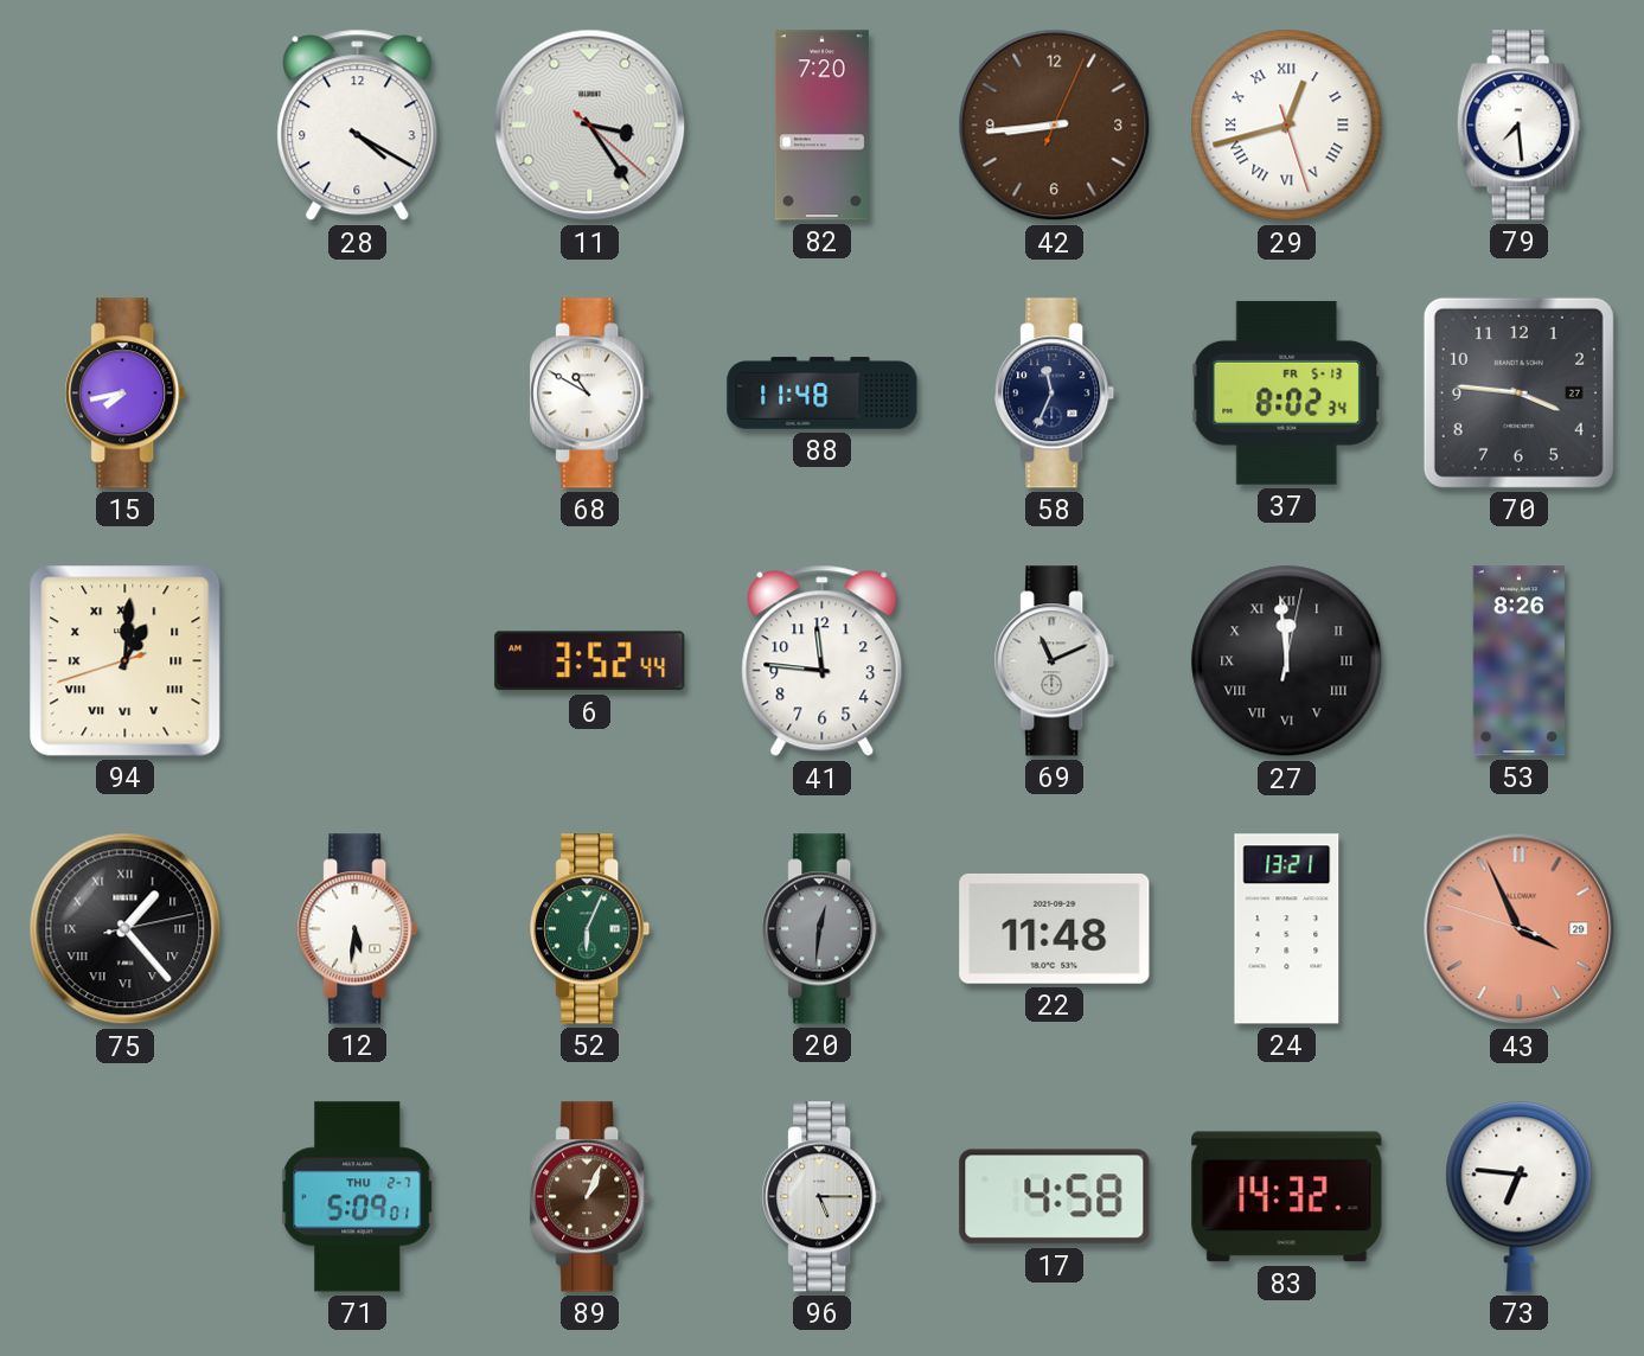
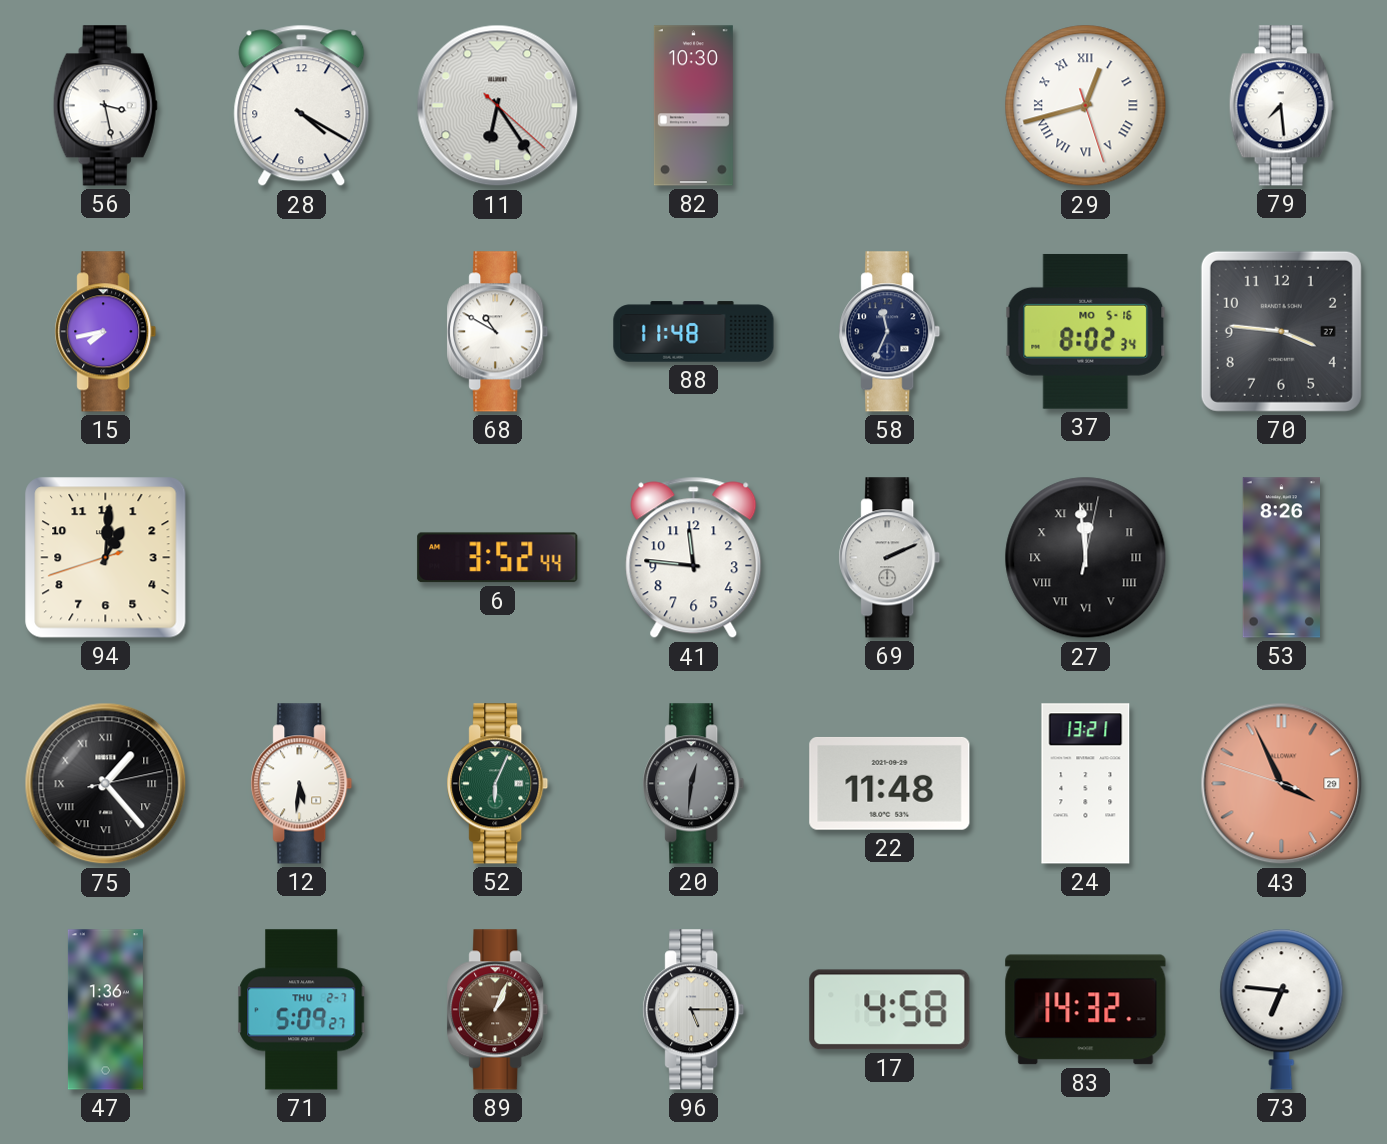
56: none -> 3:28 (105, 106)
11: 3:24 -> 6:24 (498, 106)
82: 7:20 -> 10:30 (693, 106)
42: 8:44 -> none (1055, 126)
37 date: FR 5-13 -> MO 5-16 (1086, 331)
94 numerals: Roman -> Arabic (106, 558)
69: 11:11 -> 2:11 (890, 558)
47: none -> 1:36 (105, 1010)
71: 5:09:01 -> 5:09:27 (302, 1010)
